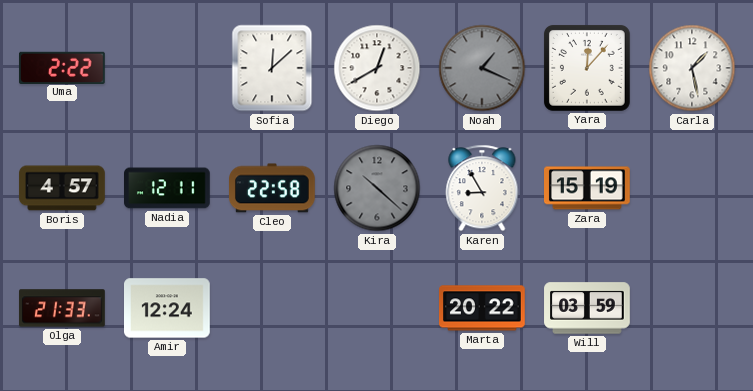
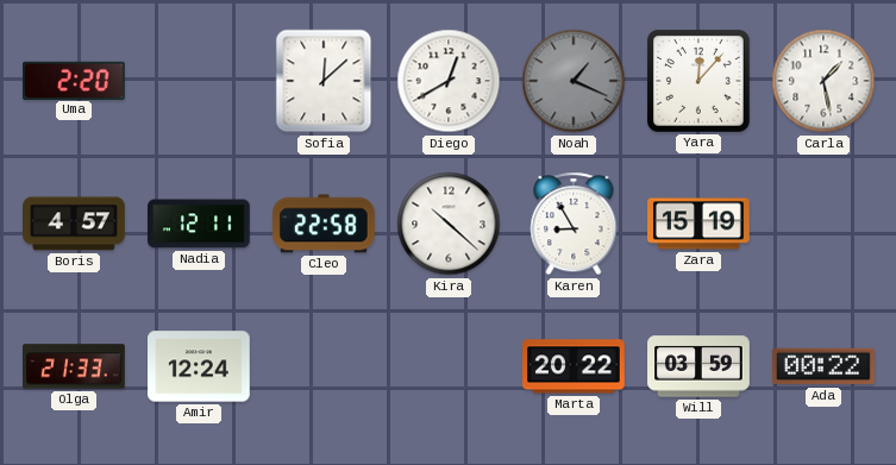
Uma: 2:22 -> 2:20 (75, 80)
Kira dial: grey -> white (449, 224)
Ada: none -> 00:22 (825, 366)
